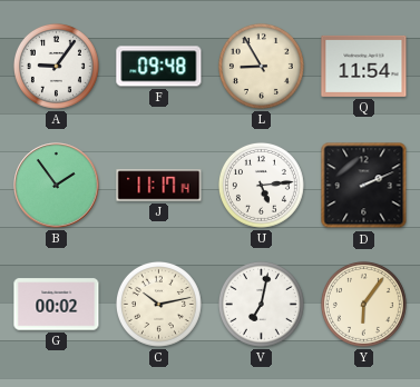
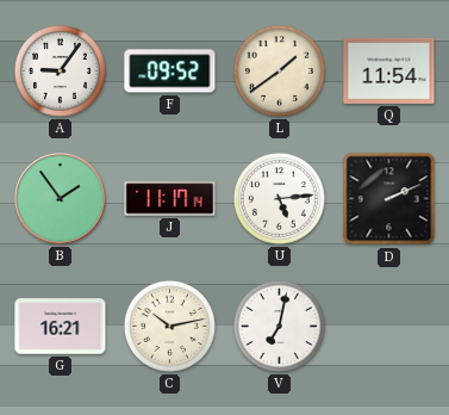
F: 09:48 -> 09:52 (170, 72)
L: 8:55 -> 1:39 (279, 70)
G: 00:02 -> 16:21 (61, 327)
Y: 6:06 -> none (363, 304)
